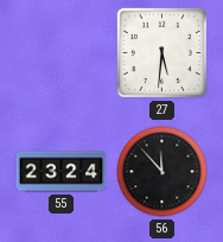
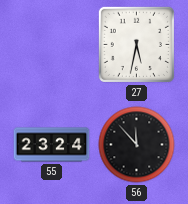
27: 5:31 -> 5:32 (136, 44)
